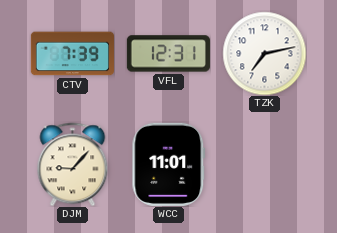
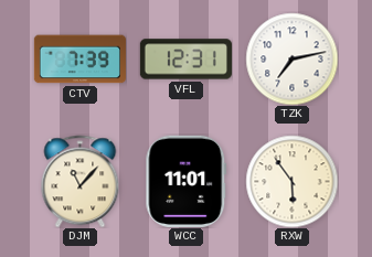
DJM: 9:07 -> 11:07 (81, 181)
RXW: none -> 5:54 (291, 181)
